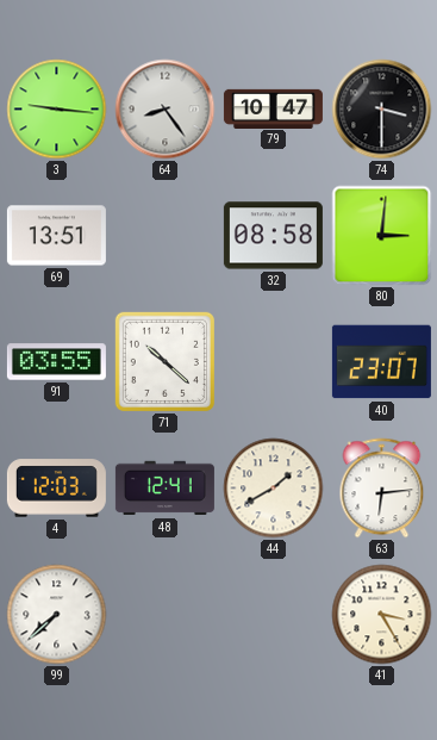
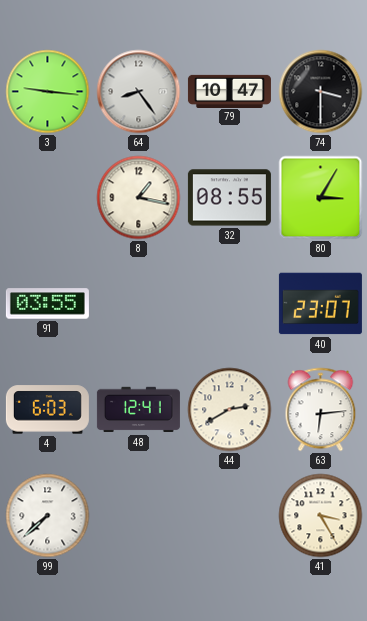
69: 13:51 -> none (56, 236)
8: none -> 1:17 (139, 198)
32: 08:58 -> 08:55 (229, 198)
80: 3:01 -> 3:05 (321, 198)
71: 10:22 -> none (164, 361)
4: 12:03 -> 6:03 (47, 410)
44: 1:40 -> 2:40 (230, 410)
